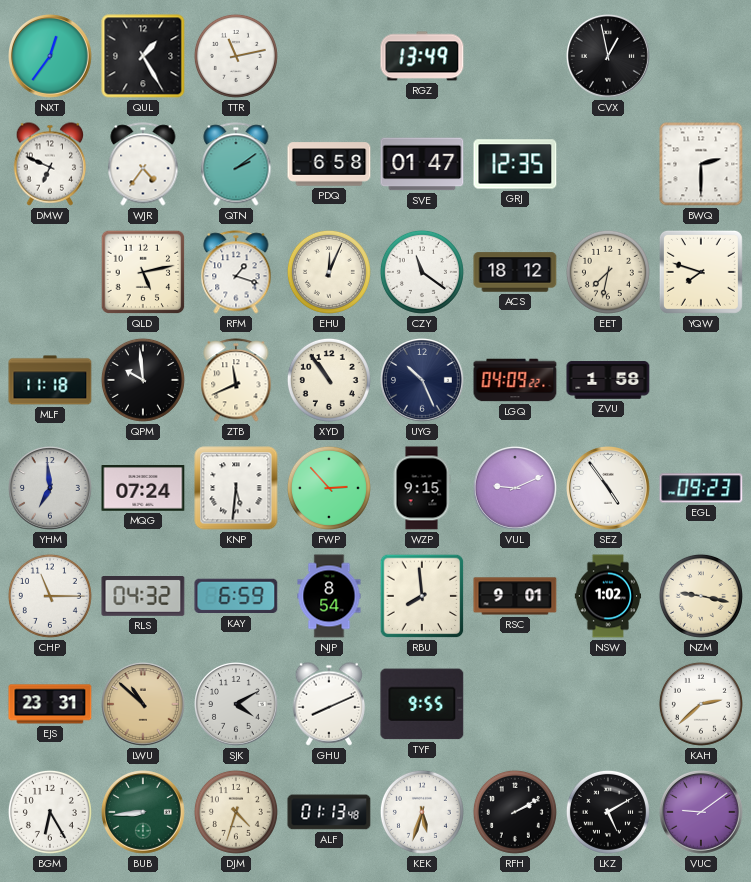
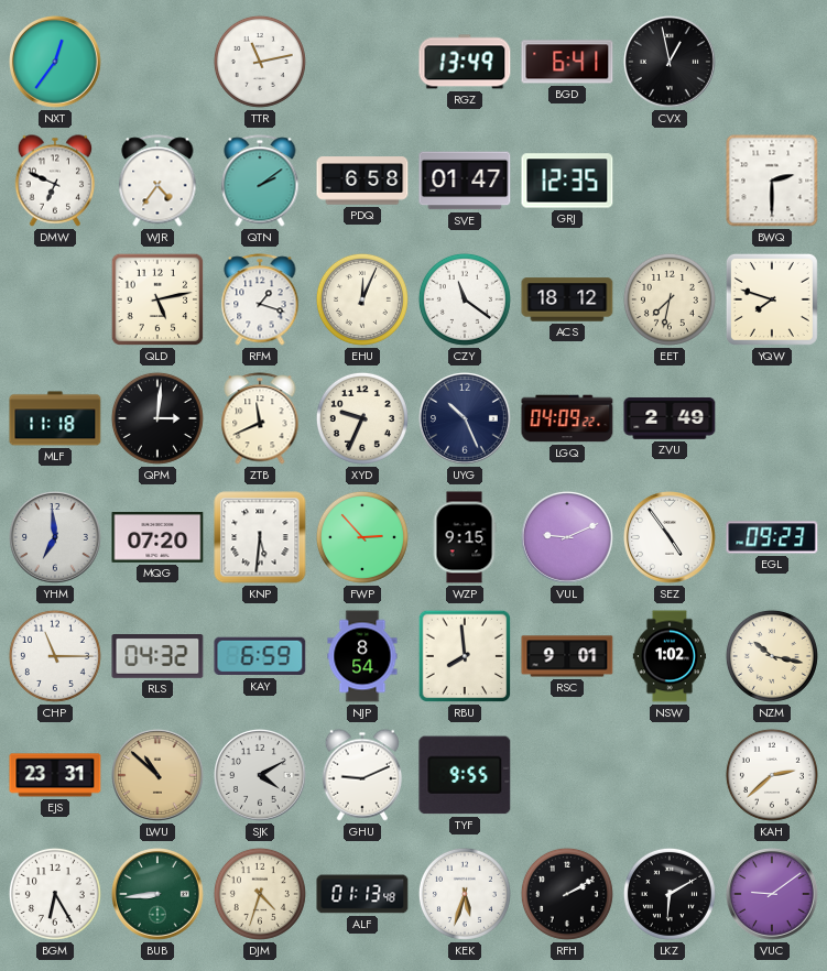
QUL: 1:25 -> none (143, 56)
BGD: none -> 6:41 (567, 62)
QPM: 9:59 -> 3:01 (157, 418)
XYD: 10:54 -> 9:34 (362, 418)
ZVU: 1:58 -> 2:49 (670, 418)
MQG: 07:24 -> 07:20 (157, 537)
NZM: 9:17 -> 10:17 (772, 656)
GHU: 8:11 -> 9:11 (362, 775)
LKZ: 5:10 -> 6:10 (670, 894)
